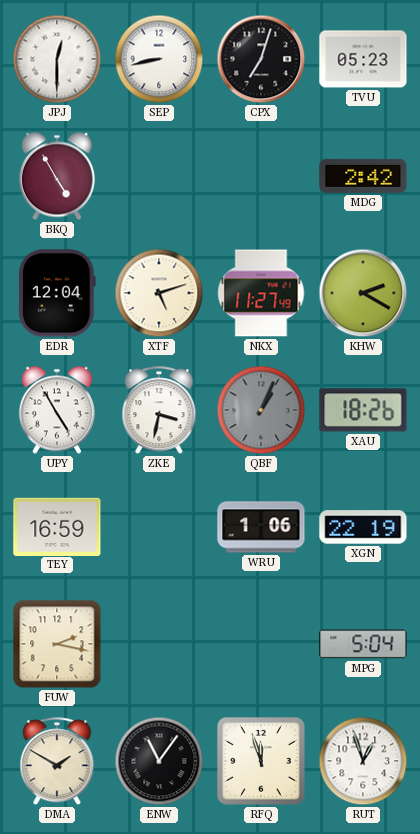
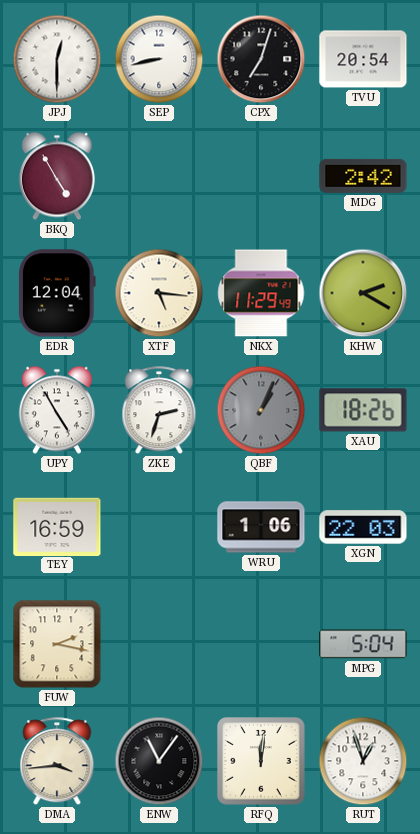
TVU: 05:23 -> 20:54 (363, 59)
XTF: 5:12 -> 5:16 (159, 293)
NKX: 11:27 -> 11:29 (261, 293)
ZKE: 3:32 -> 2:33 (159, 411)
XGN: 22:19 -> 22:03 (363, 527)
DMA: 1:50 -> 3:44 (57, 762)
RFQ: 11:57 -> 12:01 (262, 762)
